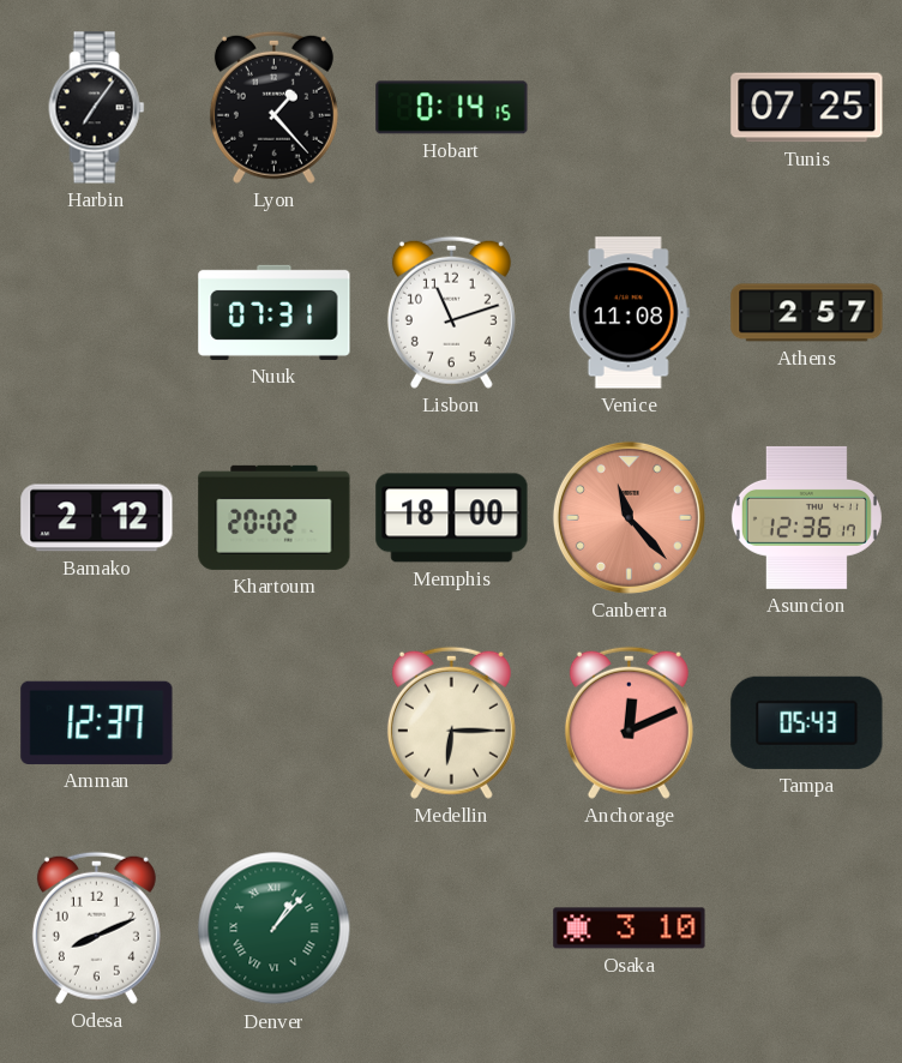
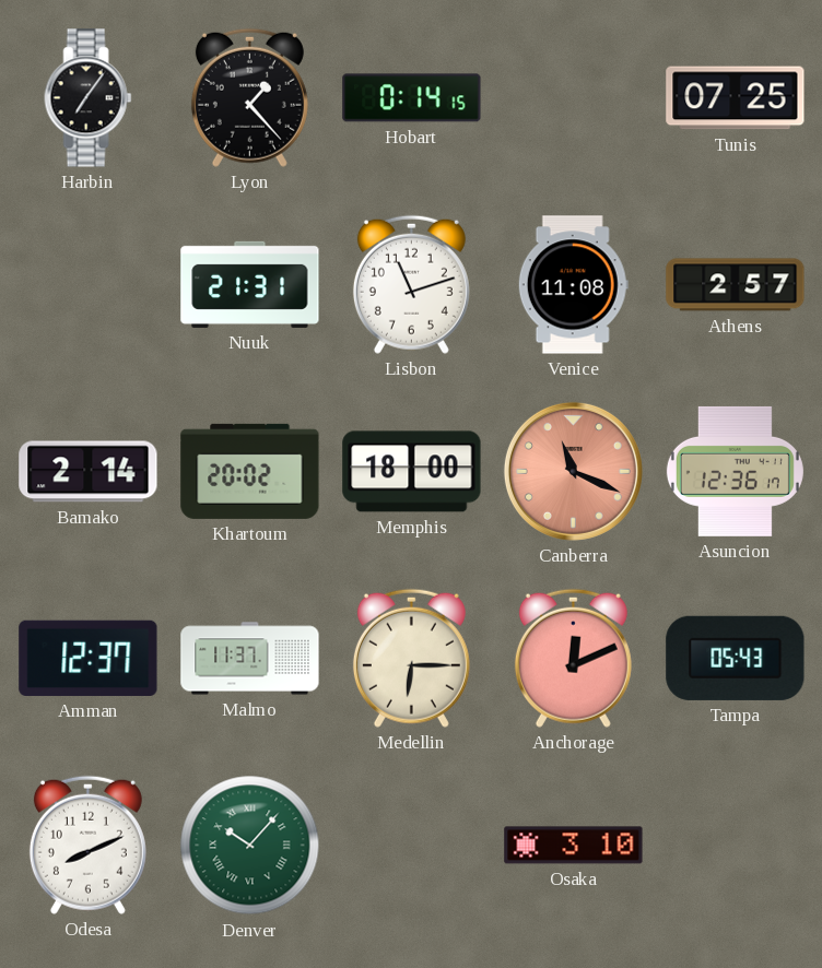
Nuuk: 07:31 -> 21:31 (250, 284)
Bamako: 2:12 -> 2:14 (89, 472)
Canberra: 11:23 -> 11:19 (573, 471)
Malmo: none -> 11:37 (250, 659)
Denver: 1:07 -> 10:07 (250, 846)
